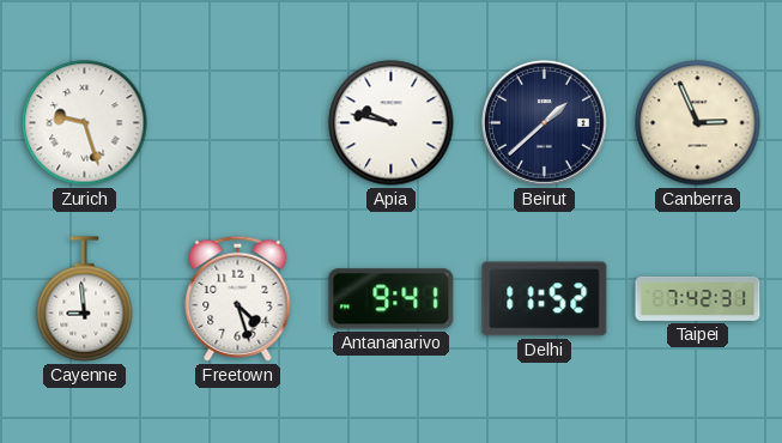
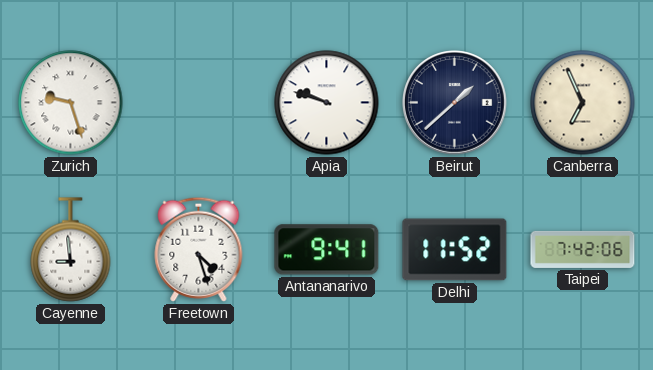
Apia: 9:47 -> 9:48 (327, 103)
Canberra: 2:56 -> 6:56 (583, 103)
Taipei: 7:42:31 -> 7:42:06 (583, 249)
